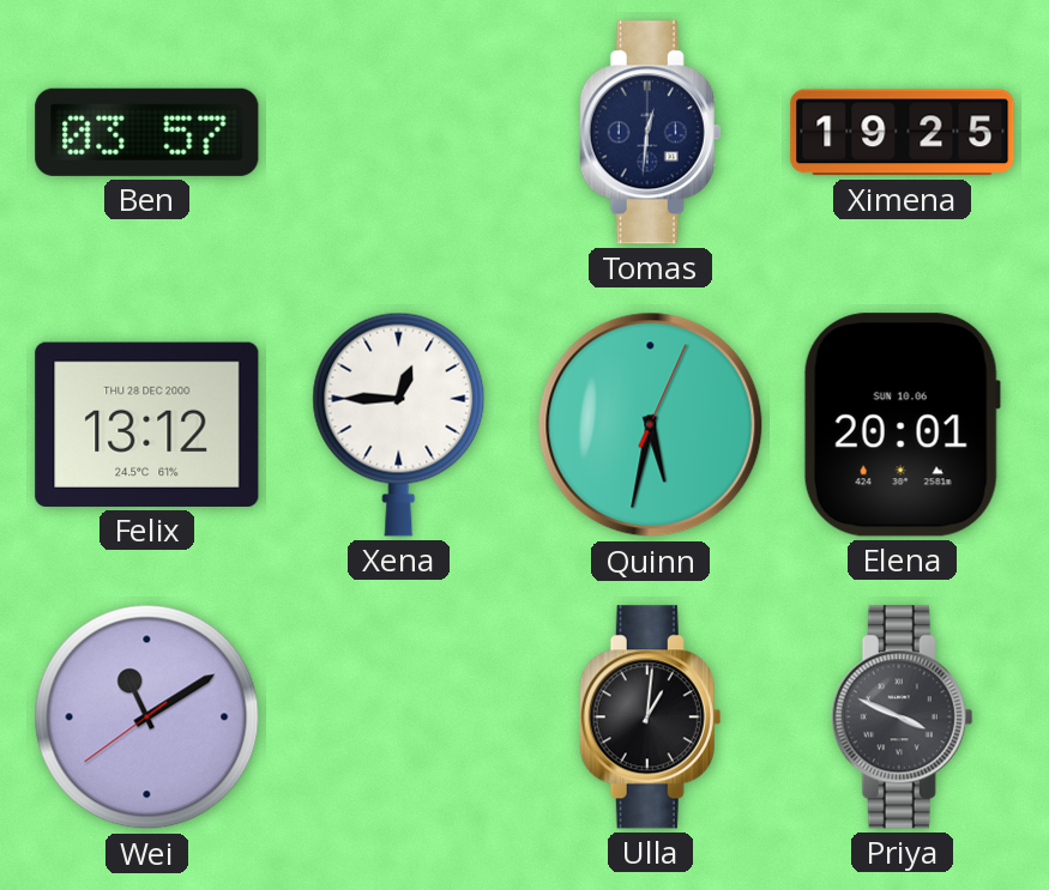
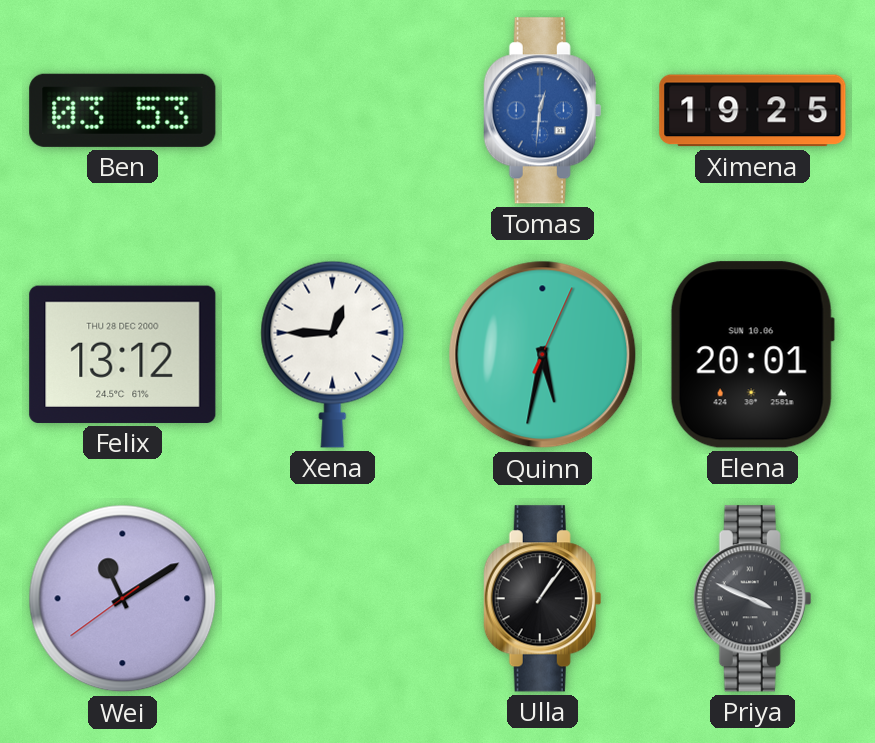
Ben: 03:57 -> 03:53 (123, 110)
Tomas dial: navy -> blue (543, 111)
Ulla: 1:01 -> 1:06 (543, 599)
